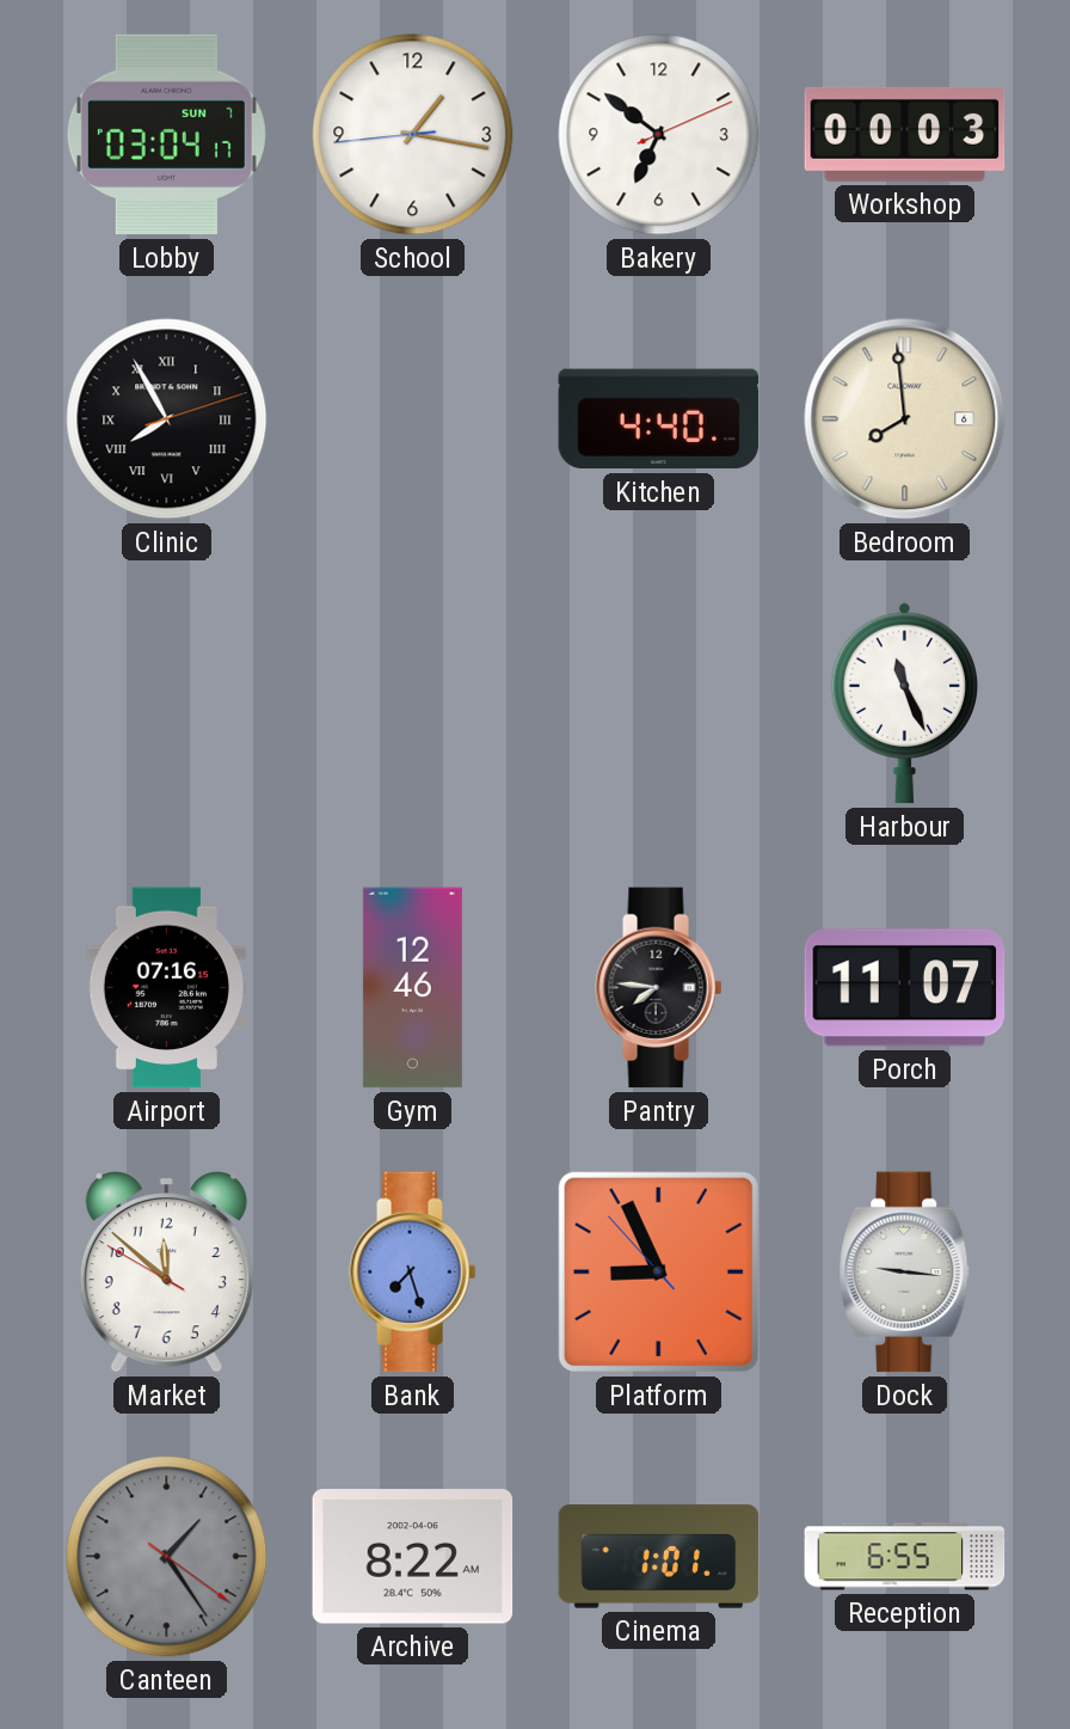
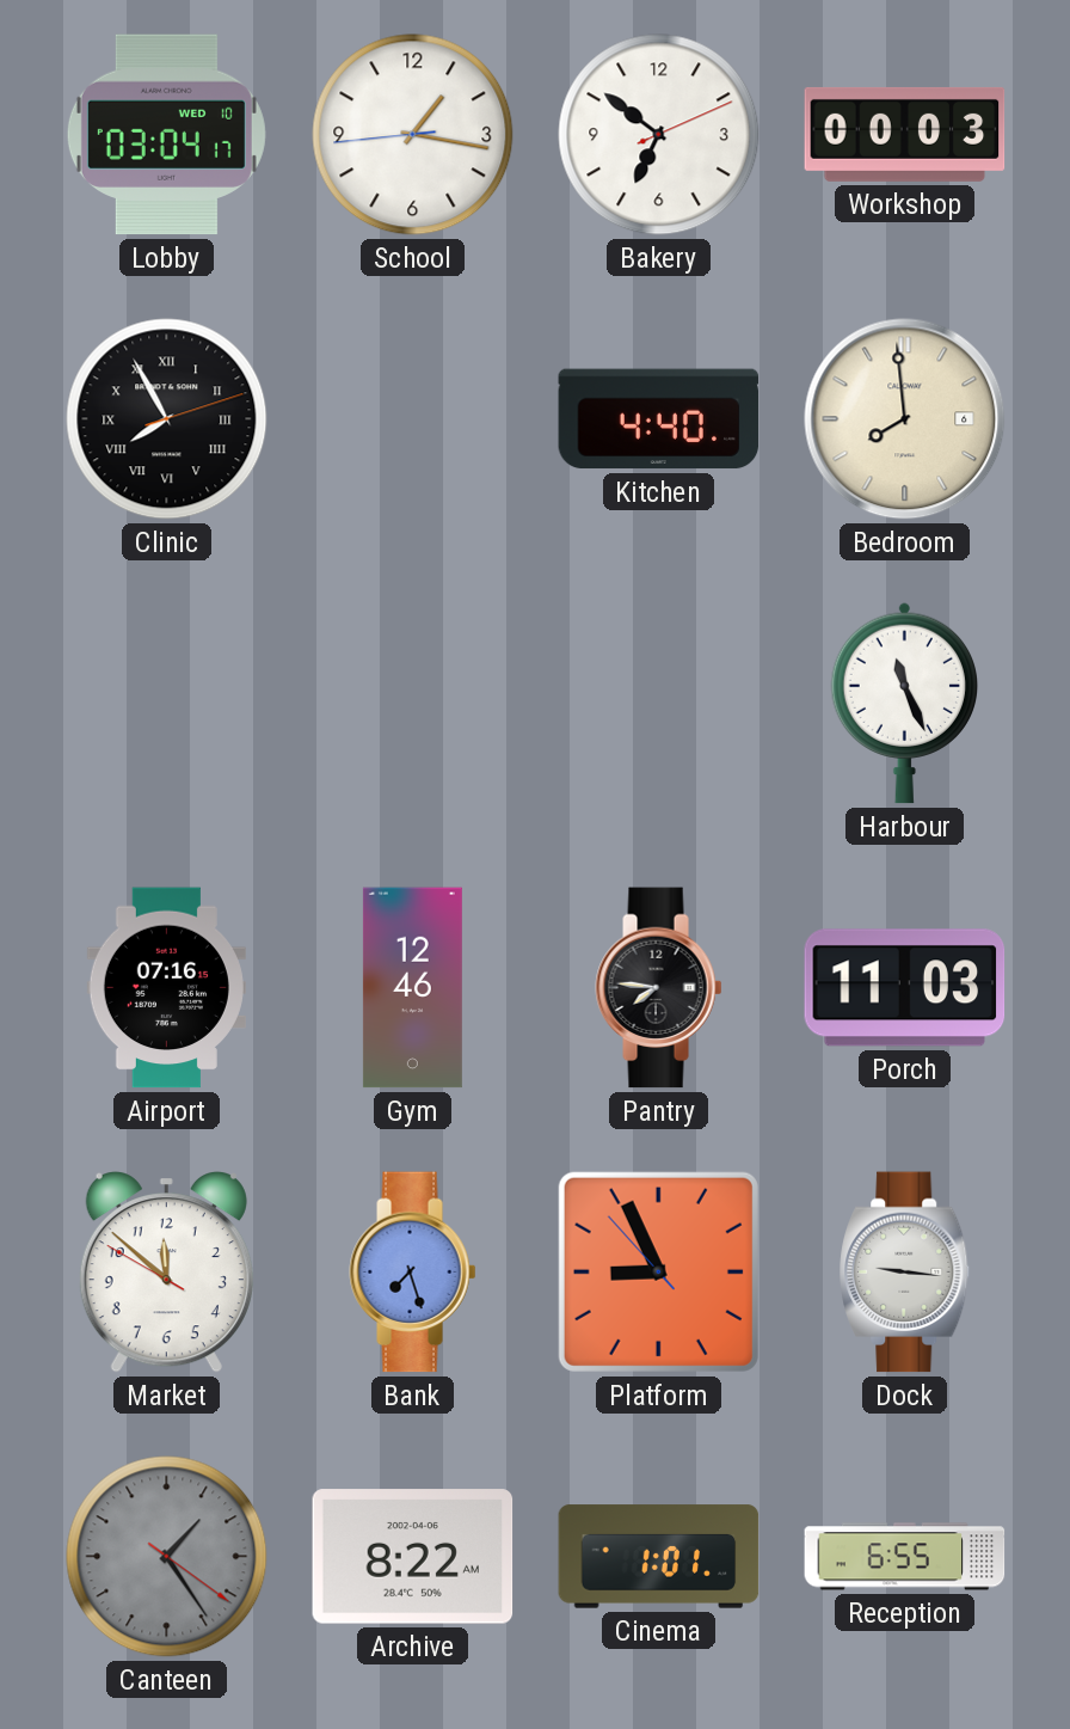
Lobby date: SUN 7 -> WED 10 (166, 135)
Porch: 11:07 -> 11:03 (905, 988)
